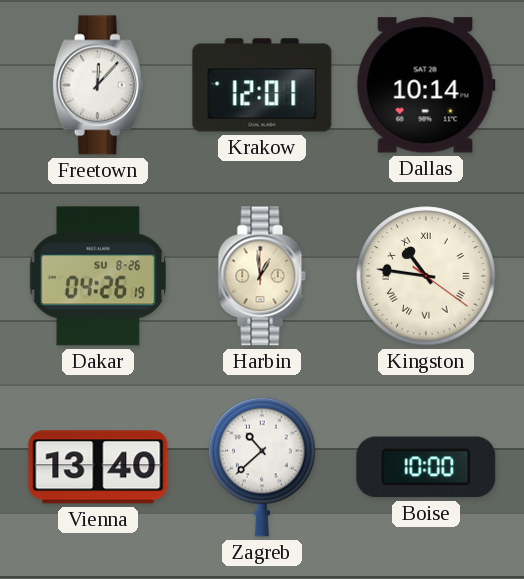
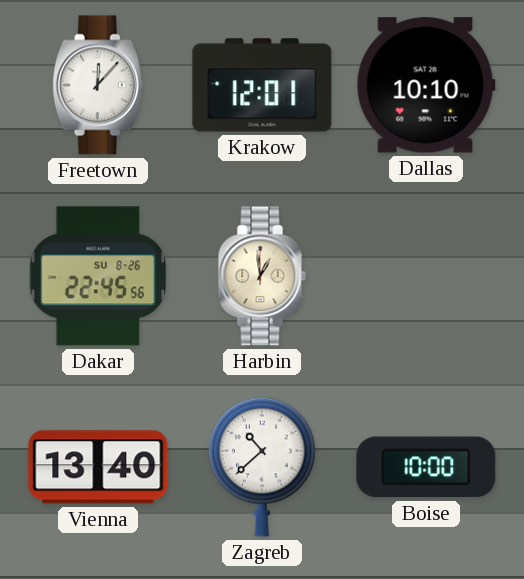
Dallas: 10:14 -> 10:10 (426, 85)
Dakar: 04:26 -> 22:45 (98, 276)
Kingston: 10:46 -> none (426, 276)
